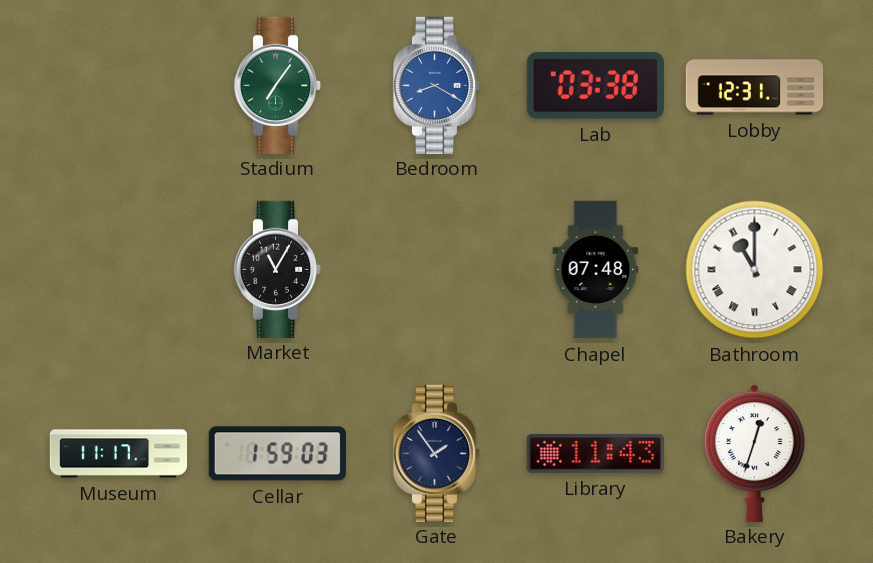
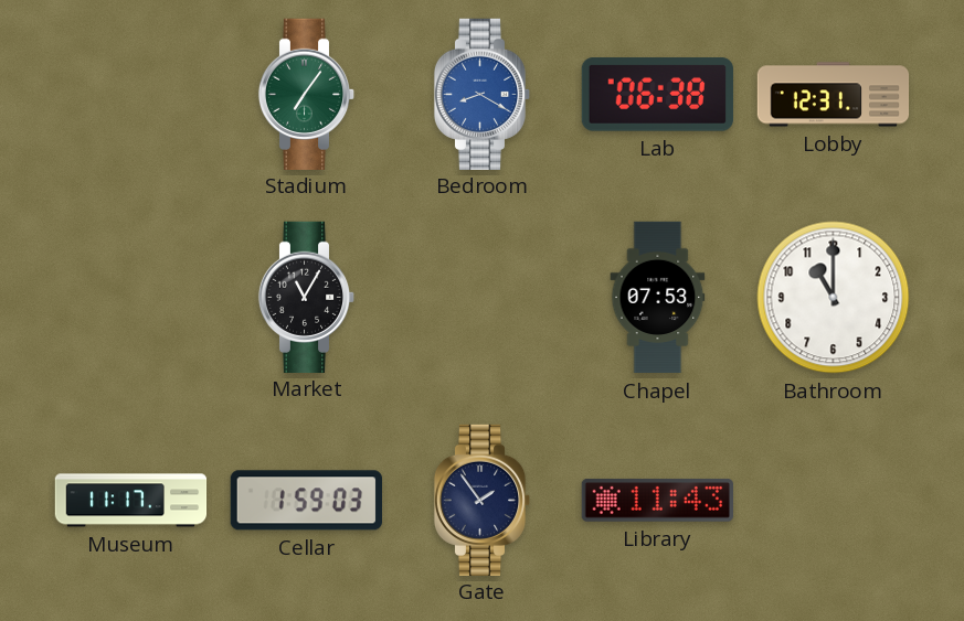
Lab: 03:38 -> 06:38 (657, 95)
Chapel: 07:48 -> 07:53 (658, 298)
Bathroom numerals: Roman -> Arabic (834, 298)
Bakery: 12:33 -> none (754, 453)
